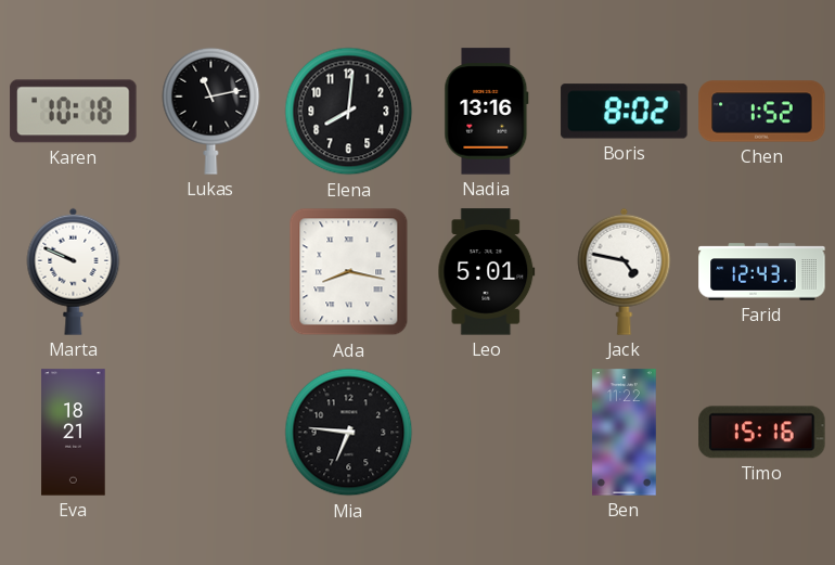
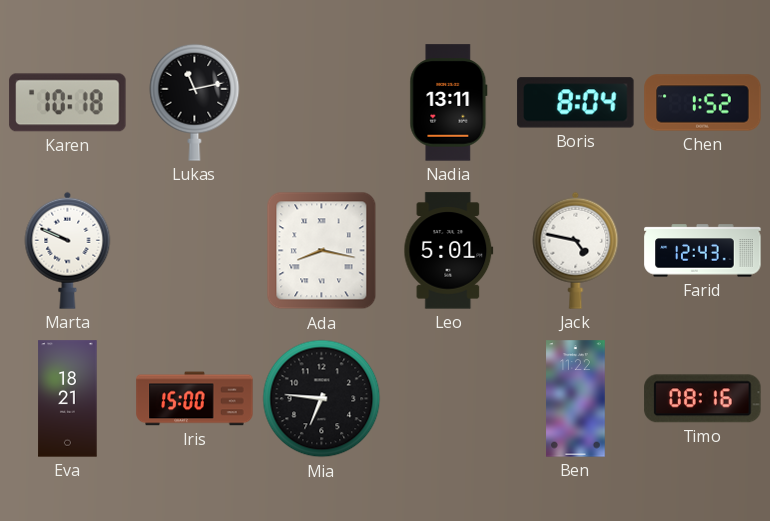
Elena: 8:01 -> none (349, 112)
Nadia: 13:16 -> 13:11 (449, 103)
Boris: 8:02 -> 8:04 (576, 103)
Iris: none -> 15:00 (195, 399)
Timo: 15:16 -> 08:16 (703, 399)
